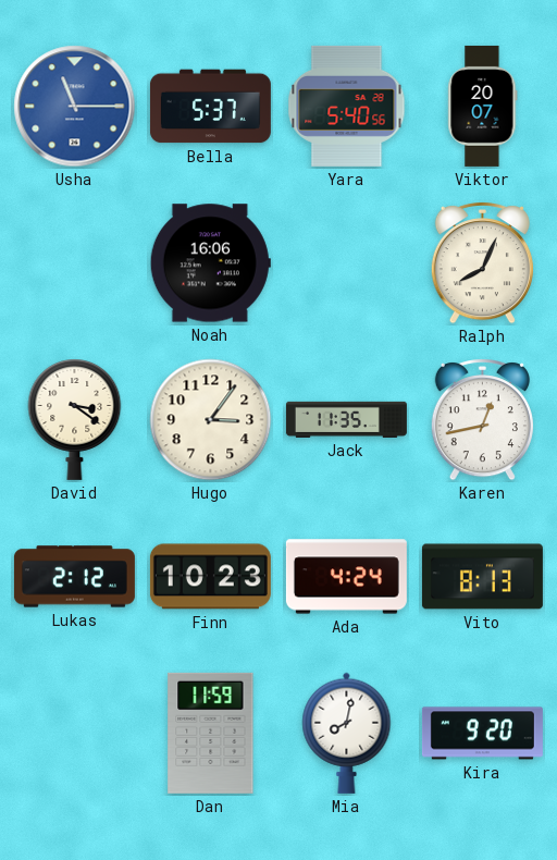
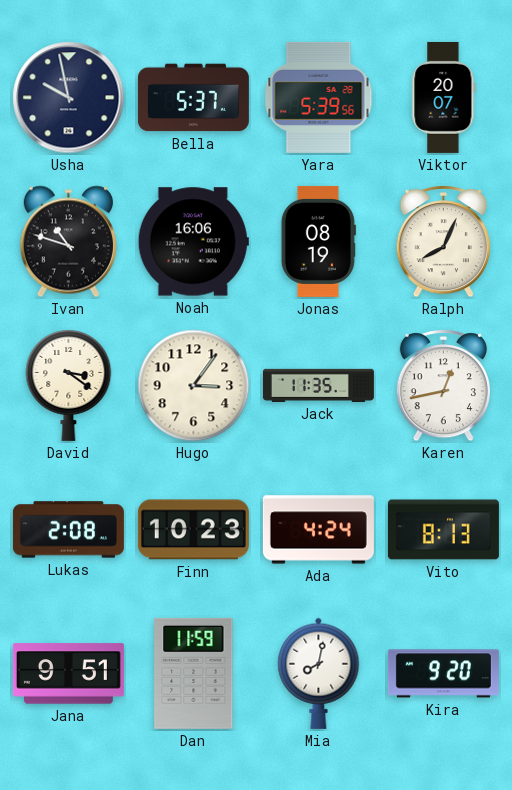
Usha: 11:15 -> 9:58 (69, 98)
Usha dial: blue -> navy (69, 98)
Yara: 5:40 -> 5:39 (319, 97)
Ivan: none -> 10:48 (68, 242)
Jonas: none -> 08:19 (318, 241)
Lukas: 2:12 -> 2:08 (68, 530)
Jana: none -> 9:51 (68, 674)
